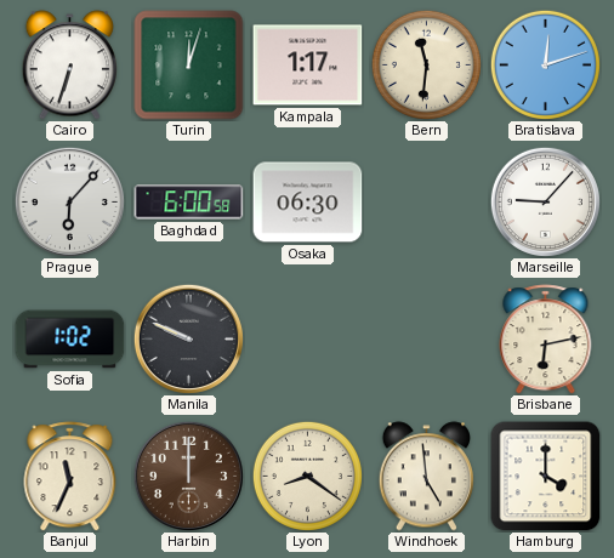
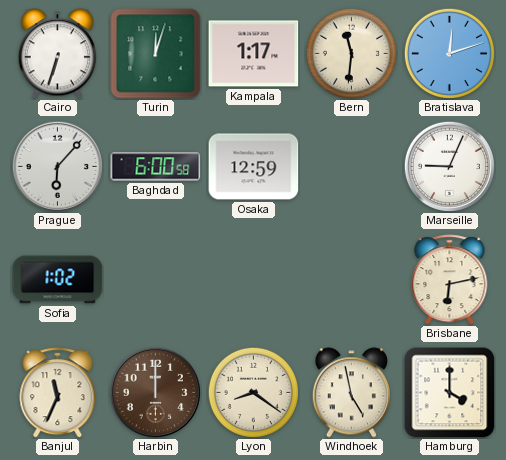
Osaka: 06:30 -> 12:59 (254, 167)
Marseille: 9:07 -> 9:04 (449, 166)
Manila: 9:49 -> none (188, 338)
Windhoek: 4:59 -> 4:58 (351, 393)
